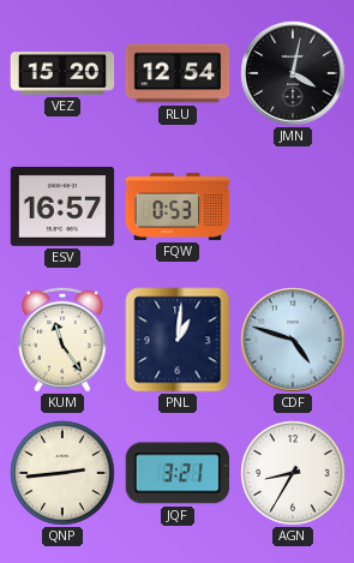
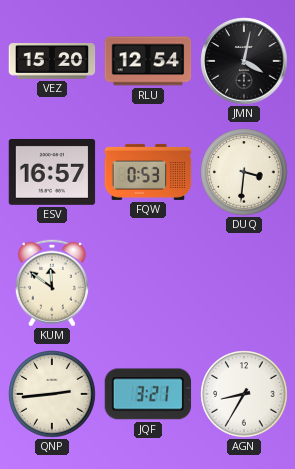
DUQ: none -> 3:31 (244, 172)
KUM: 11:24 -> 11:51 (52, 283)
PNL: 1:01 -> none (178, 340)
CDF: 4:48 -> none (293, 340)
